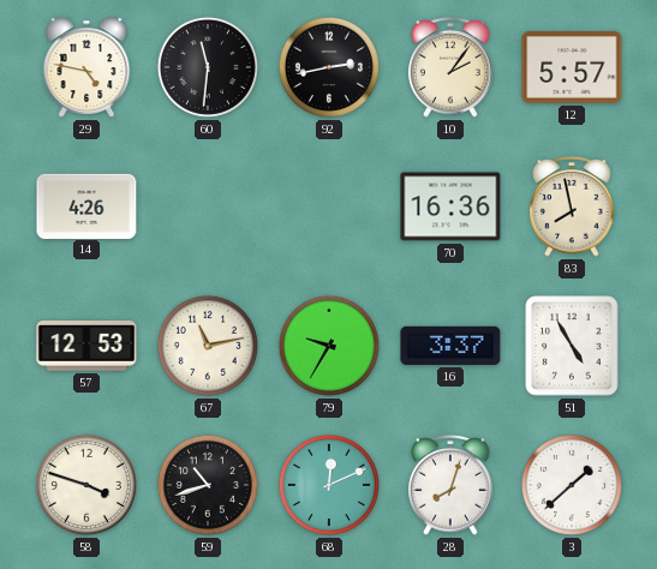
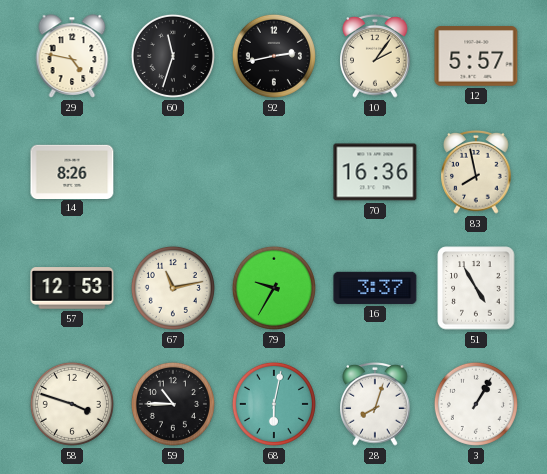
60: 11:31 -> 11:33 (173, 56)
14: 4:26 -> 8:26 (72, 171)
59: 10:42 -> 10:45 (173, 404)
68: 12:11 -> 6:02 (274, 404)
3: 1:38 -> 1:05 (476, 404)
